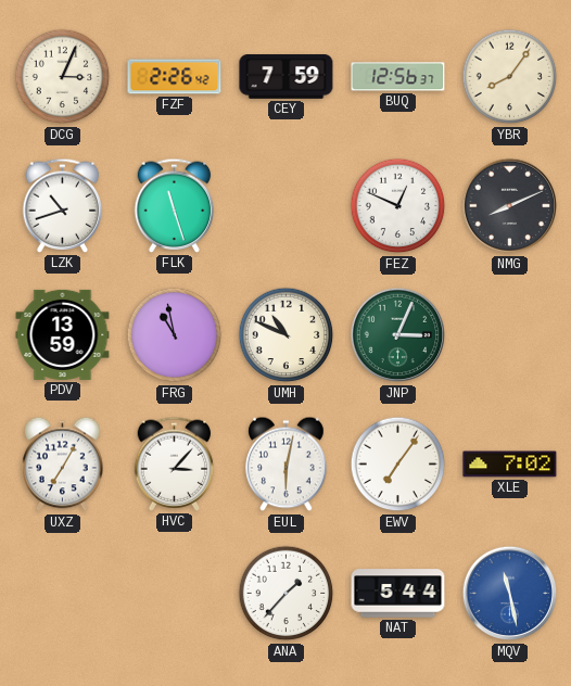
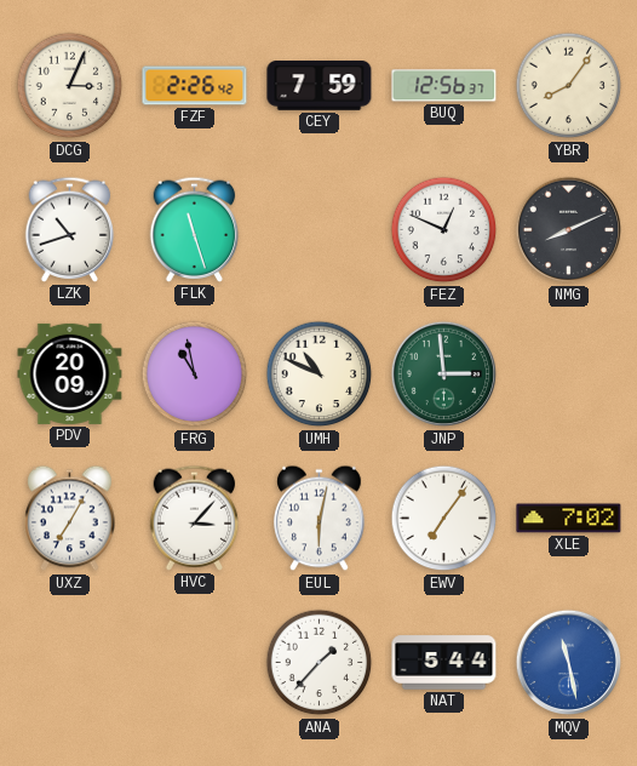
PDV: 13:59 -> 20:09 (70, 373)
JNP: 3:04 -> 2:59 (444, 375)
